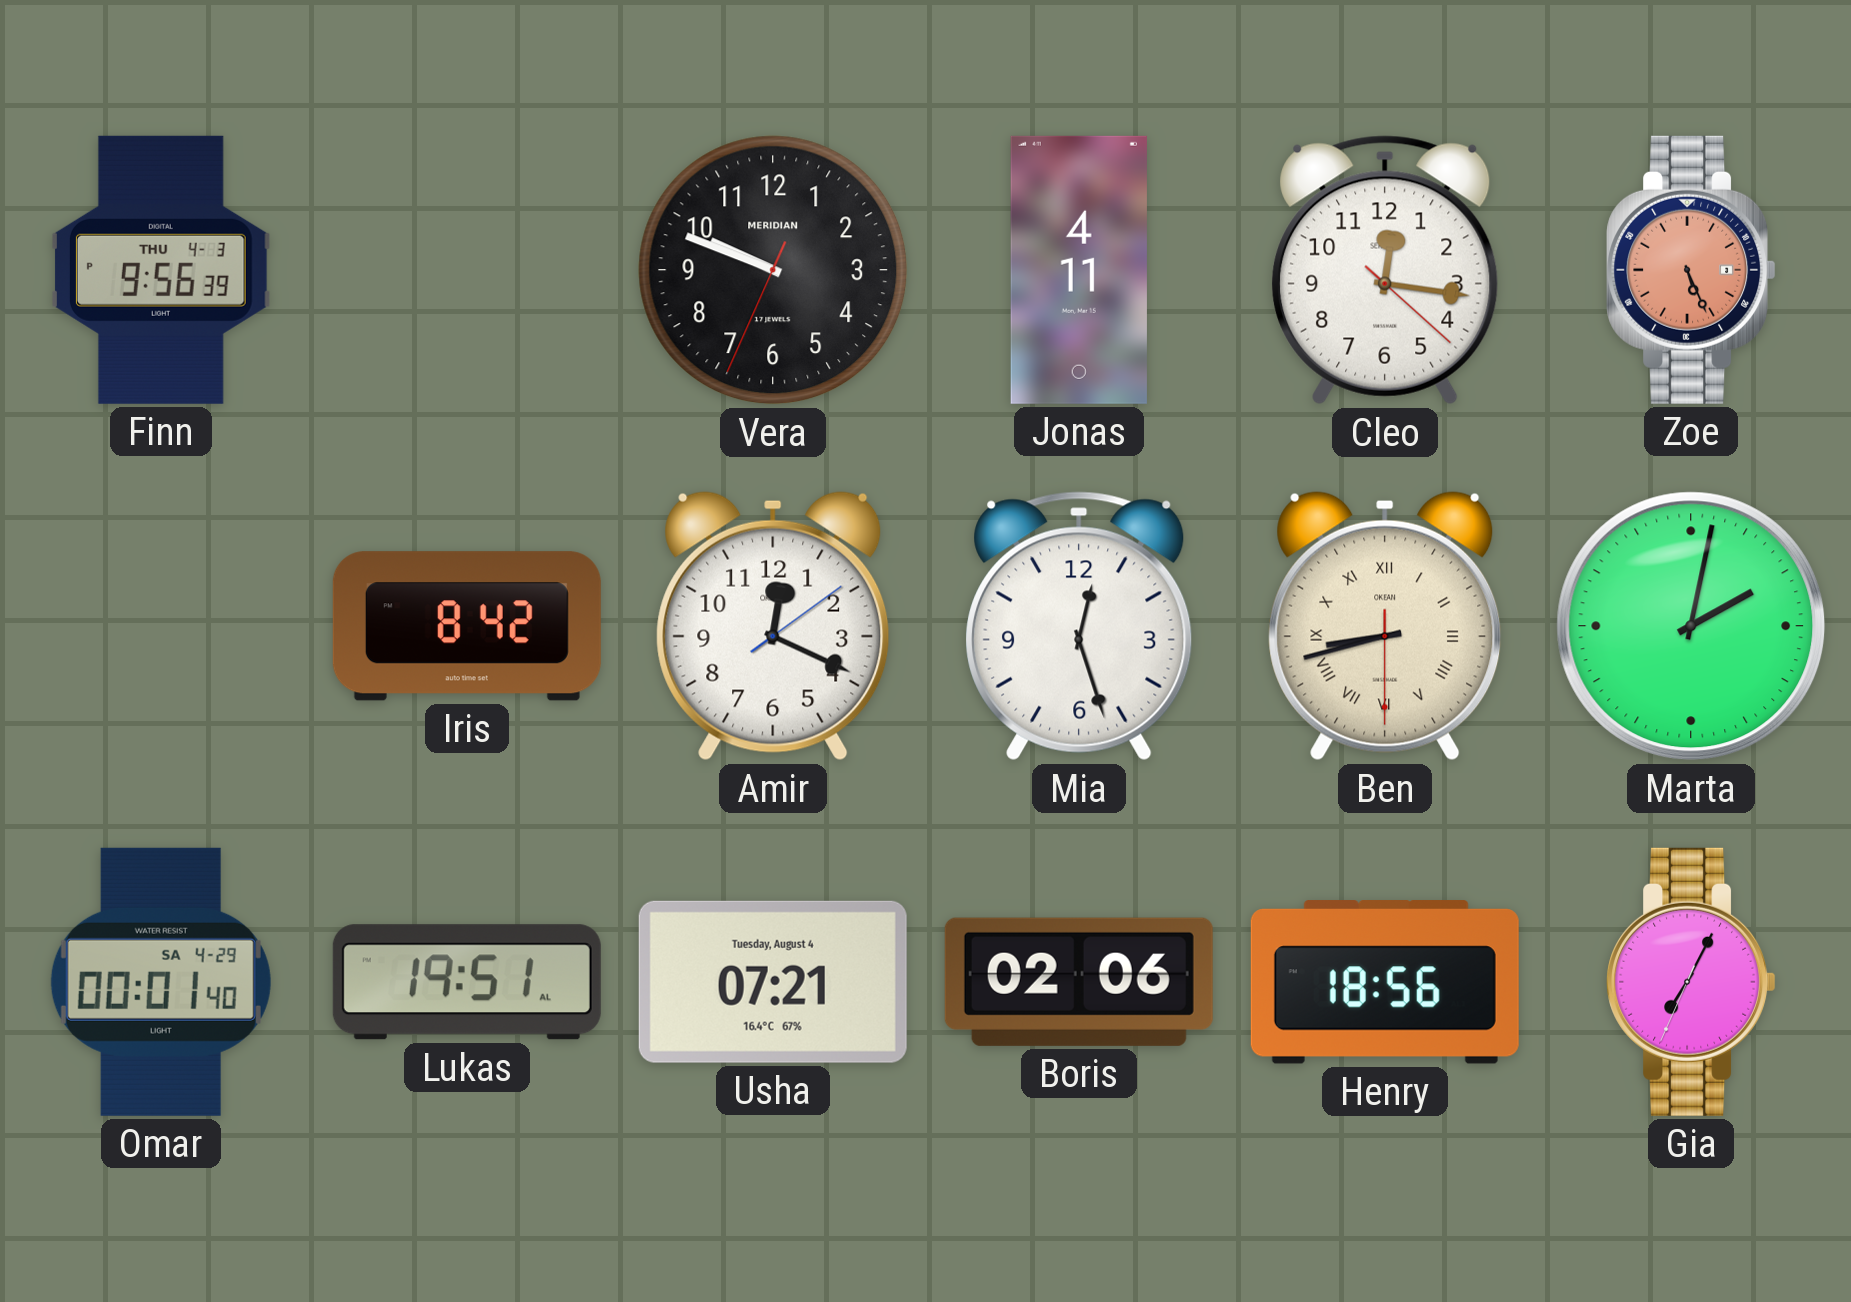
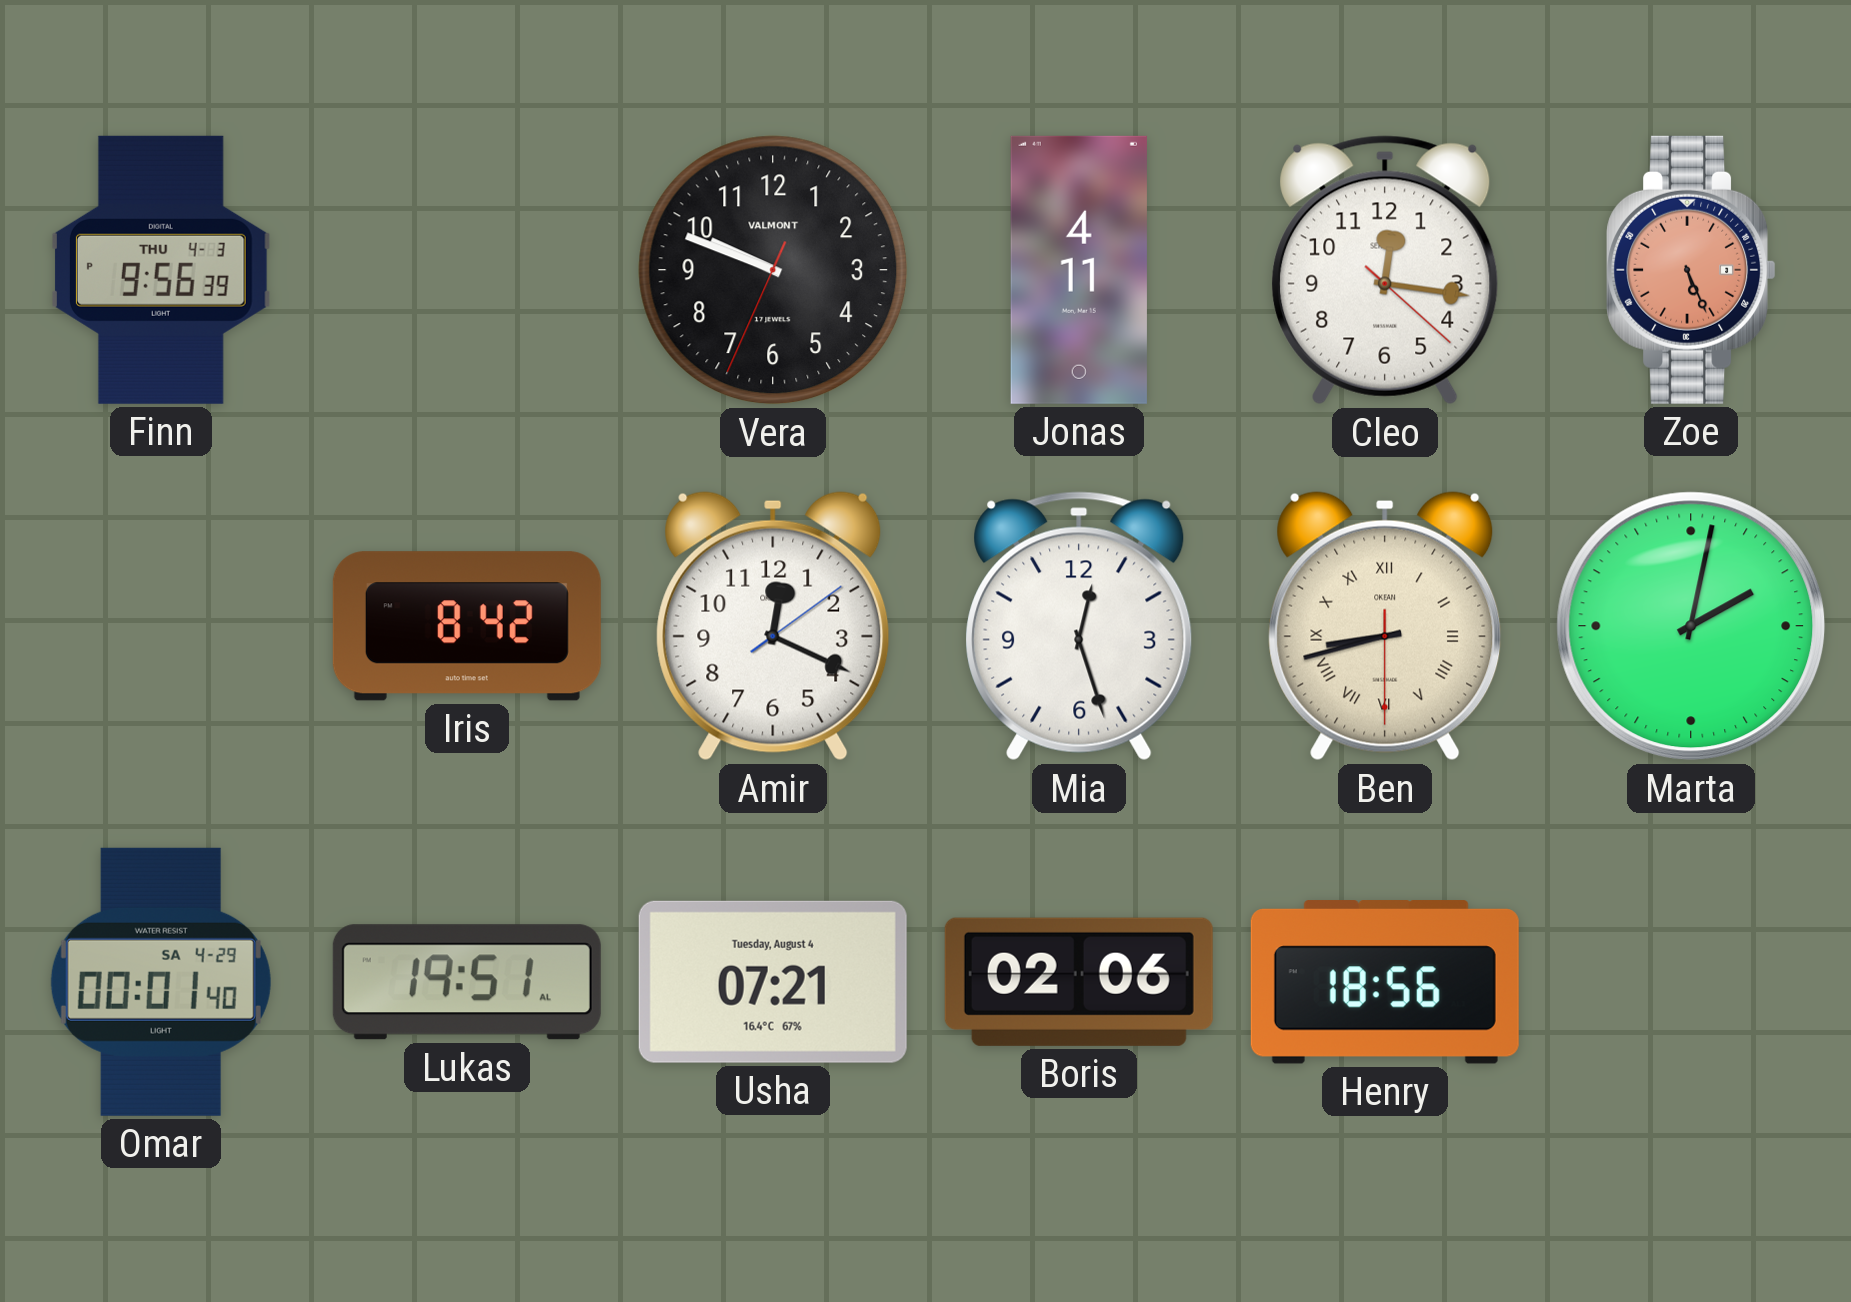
Vera brand: MERIDIAN -> VALMONT (773, 270)
Gia: 7:04 -> none (1691, 982)
